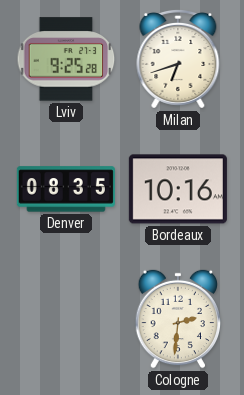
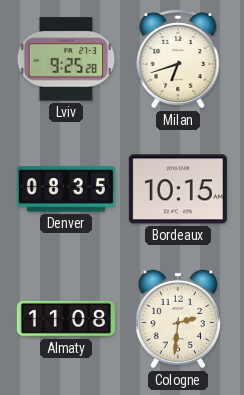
Bordeaux: 10:16 -> 10:15 (178, 189)
Almaty: none -> 11:08 (66, 319)
